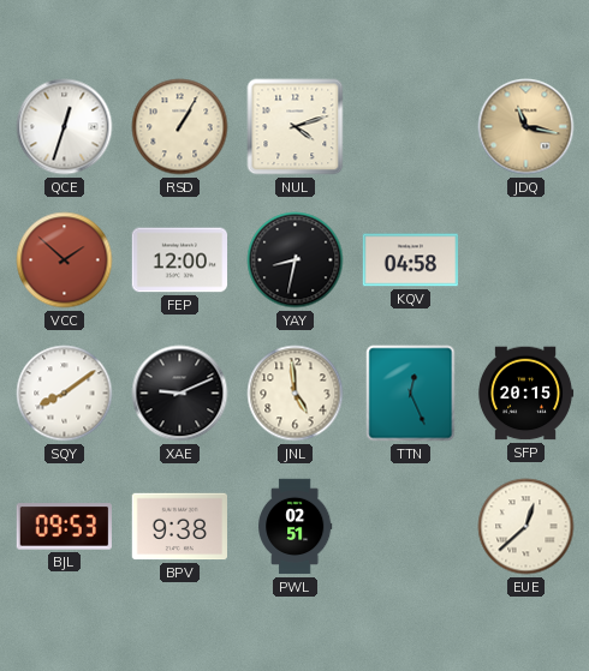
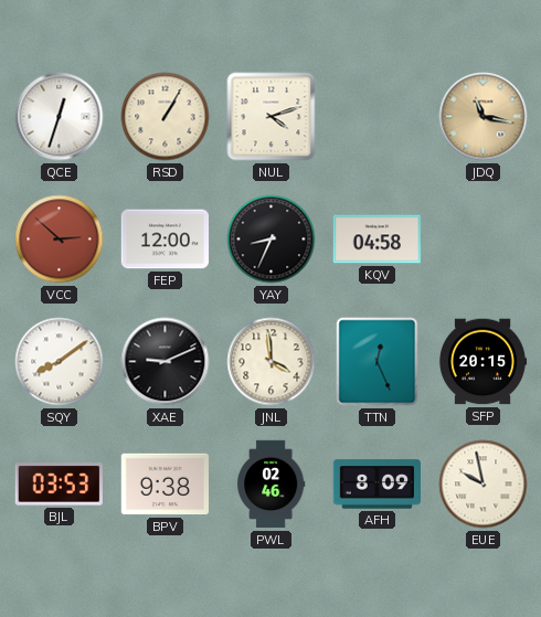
VCC: 1:52 -> 2:52 (60, 240)
YAY: 8:32 -> 8:34 (272, 240)
JNL: 4:59 -> 3:59 (272, 362)
BJL: 09:53 -> 03:53 (59, 485)
PWL: 02:51 -> 02:46 (272, 485)
AFH: none -> 8:09 (378, 485)
EUE: 12:38 -> 9:58 (484, 485)
